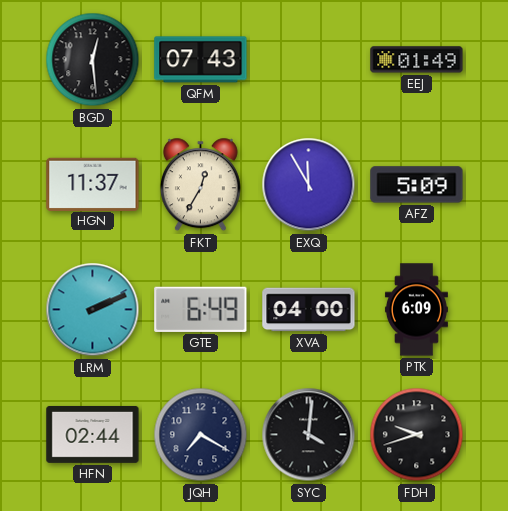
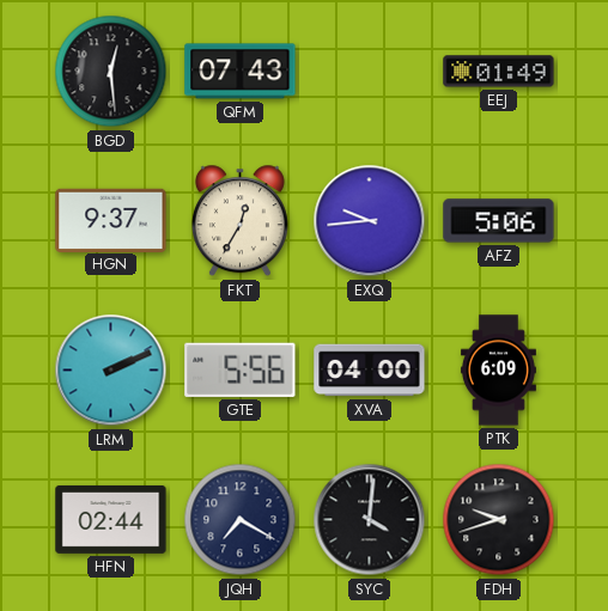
HGN: 11:37 -> 9:37 (111, 220)
EXQ: 11:55 -> 9:44 (370, 221)
AFZ: 5:09 -> 5:06 (499, 221)
GTE: 6:49 -> 5:56 (241, 369)
